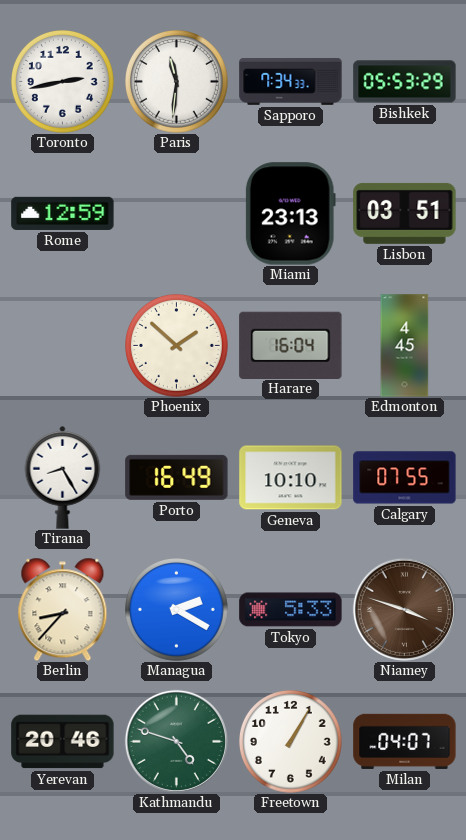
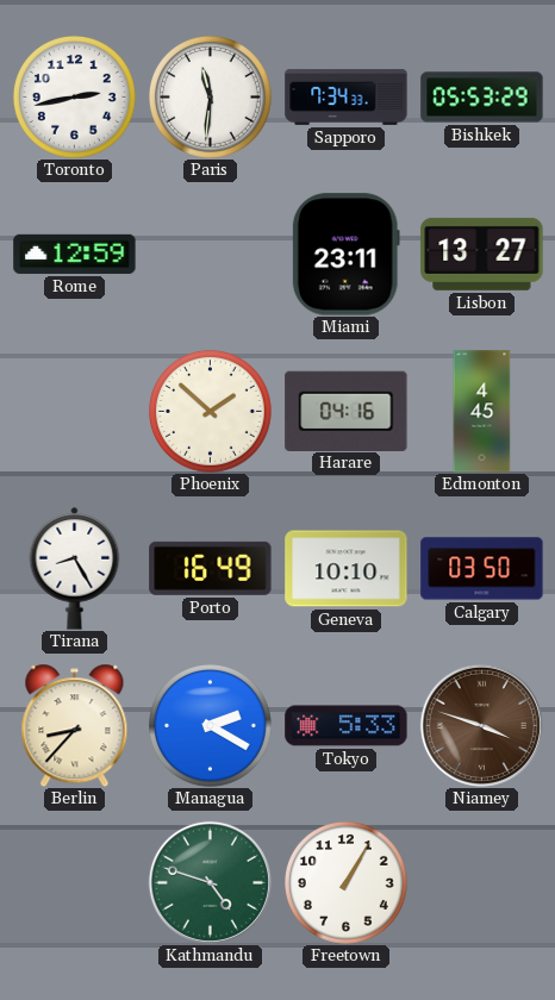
Miami: 23:13 -> 23:11 (345, 255)
Lisbon: 03:51 -> 13:27 (482, 254)
Harare: 16:04 -> 04:16 (347, 411)
Calgary: 07:55 -> 03:50 (482, 569)
Yerevan: 20:46 -> none (63, 742)
Milan: 04:07 -> none (405, 741)
